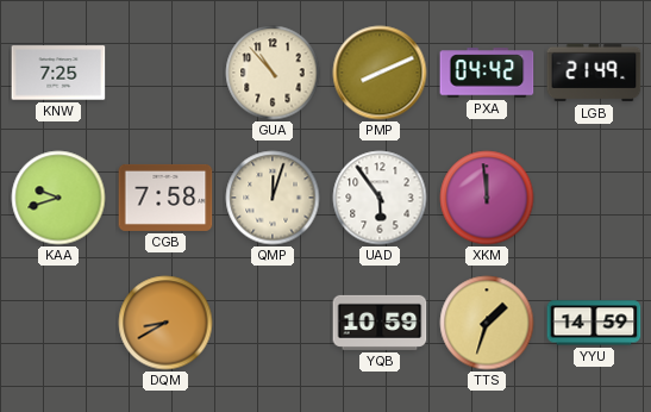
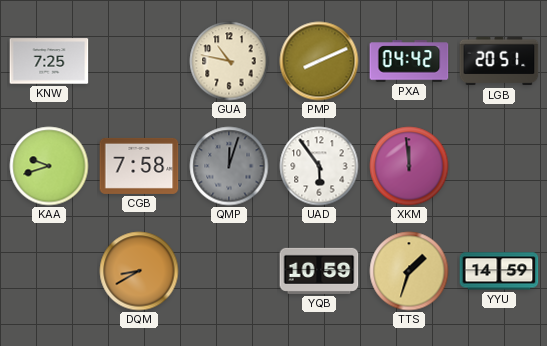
GUA: 10:53 -> 10:47 (229, 61)
LGB: 21:49 -> 20:51 (499, 61)
QMP dial: cream -> grey (229, 166)
